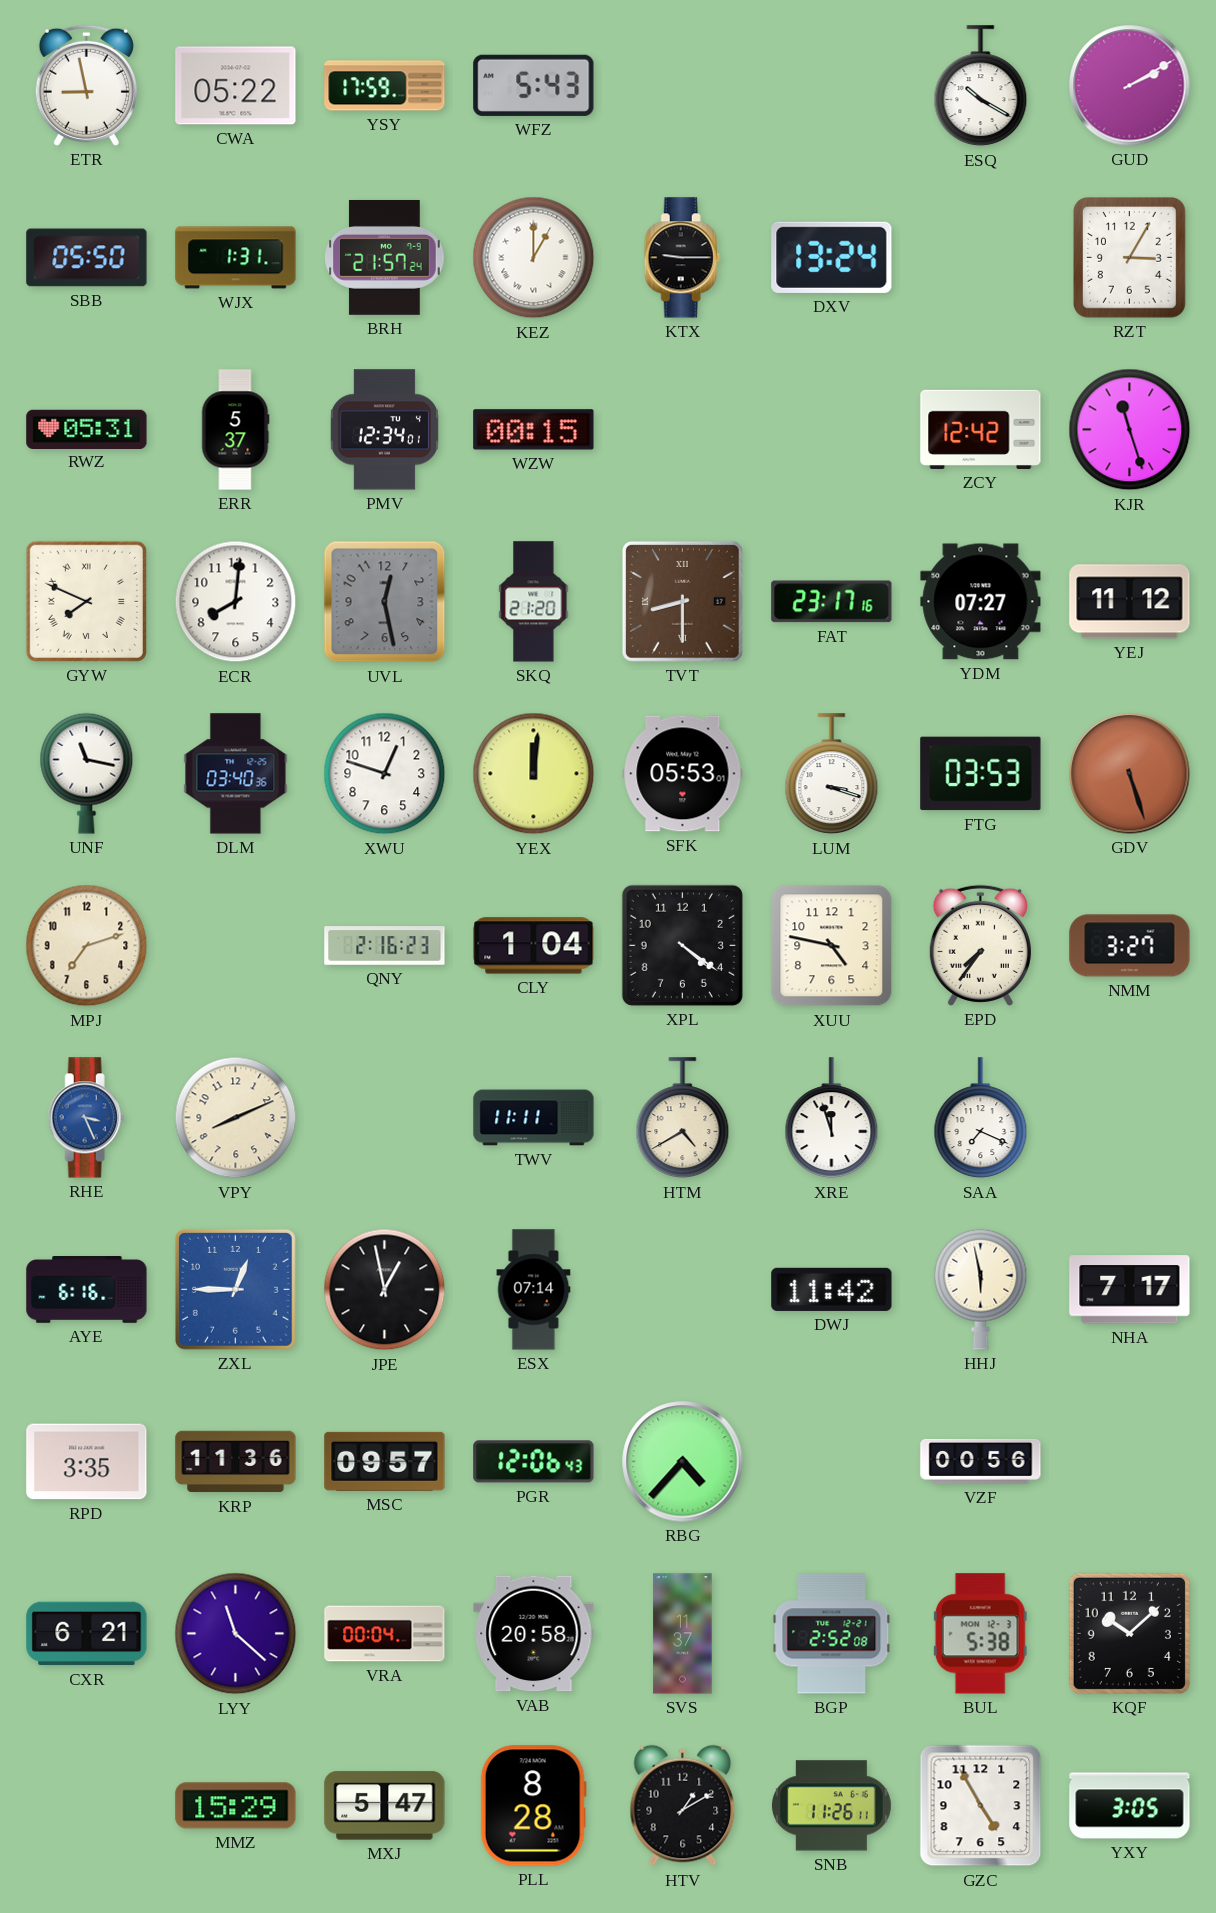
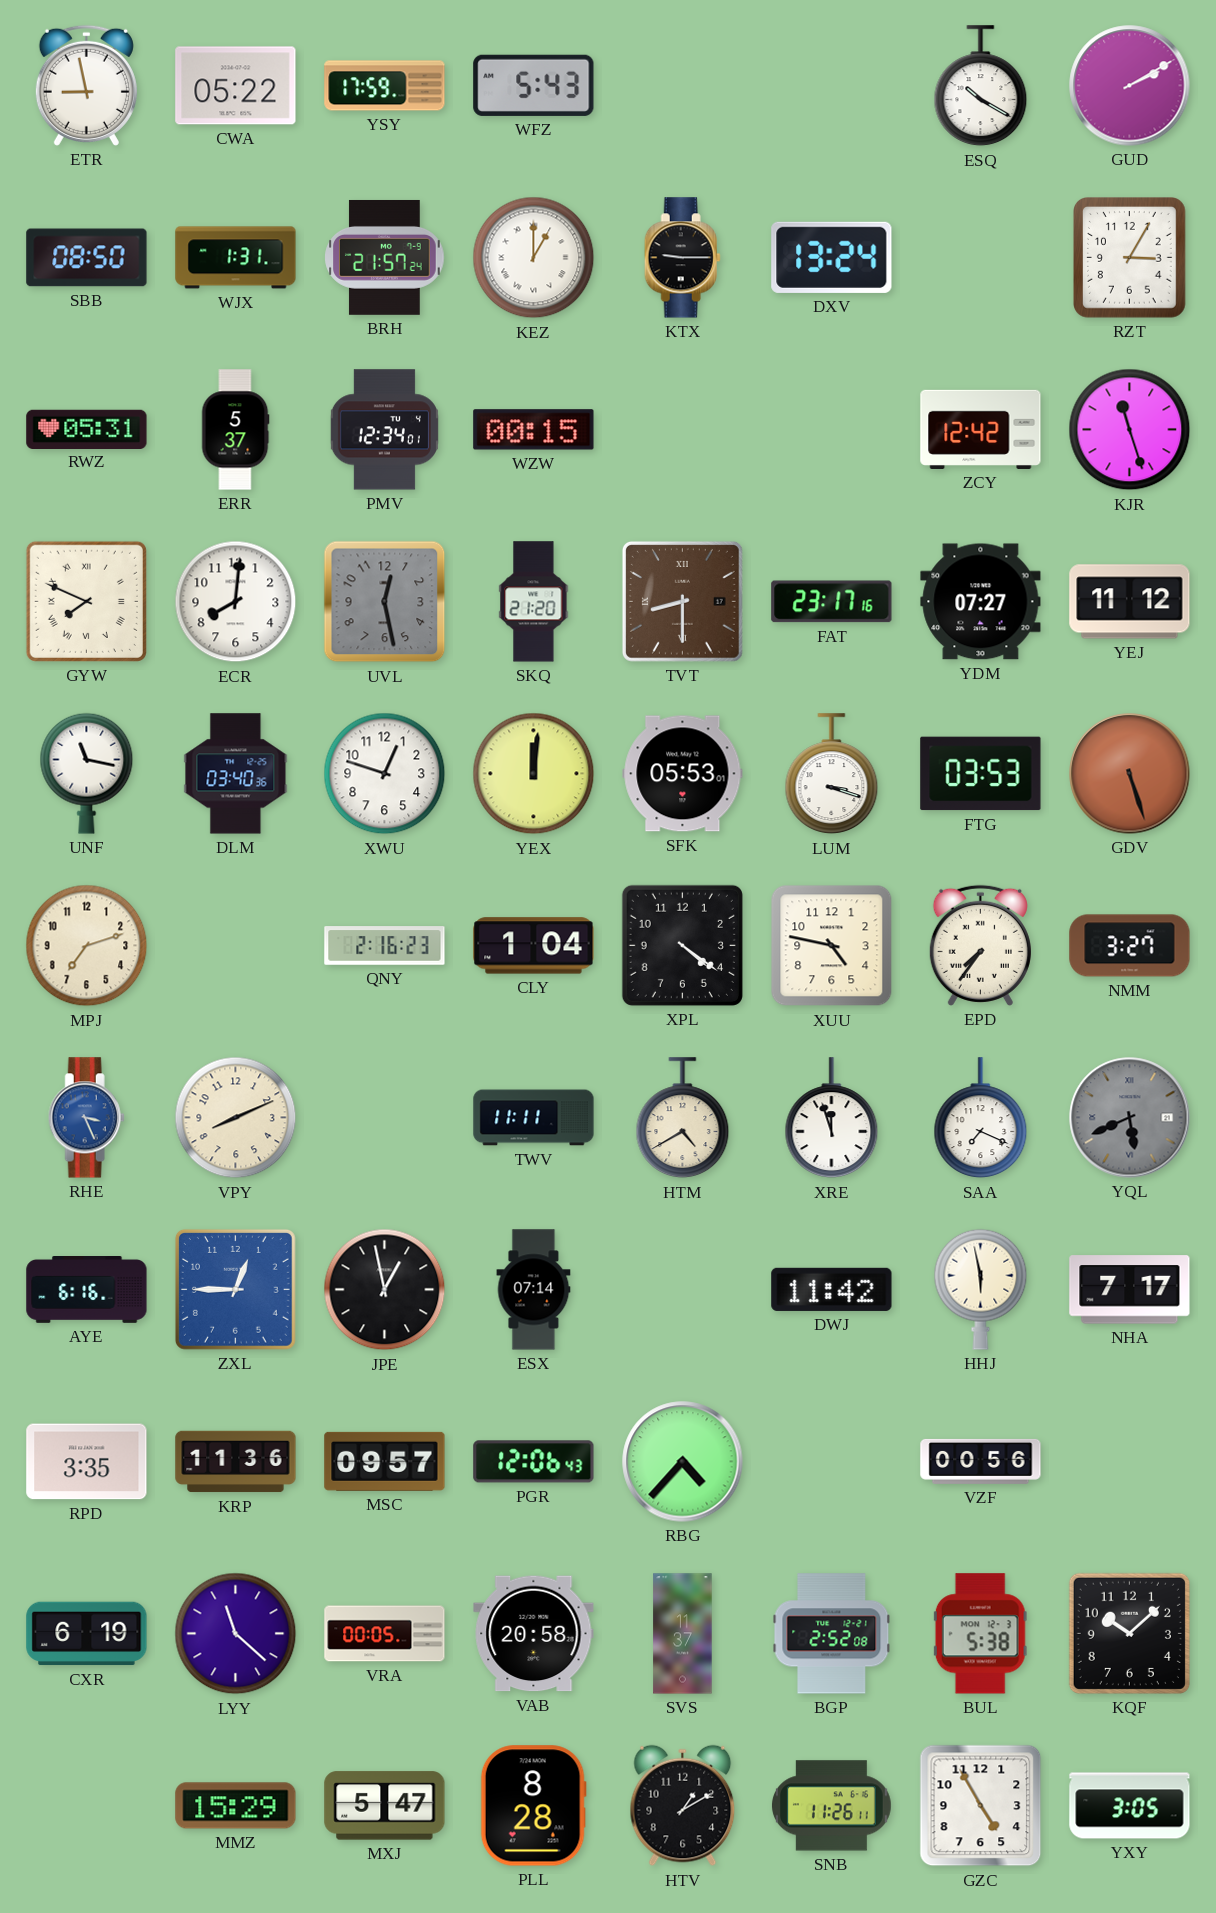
SBB: 05:50 -> 08:50 (87, 258)
YQL: none -> 5:41 (1130, 1118)
CXR: 6:21 -> 6:19 (87, 1634)
VRA: 00:04 -> 00:05 (385, 1634)
